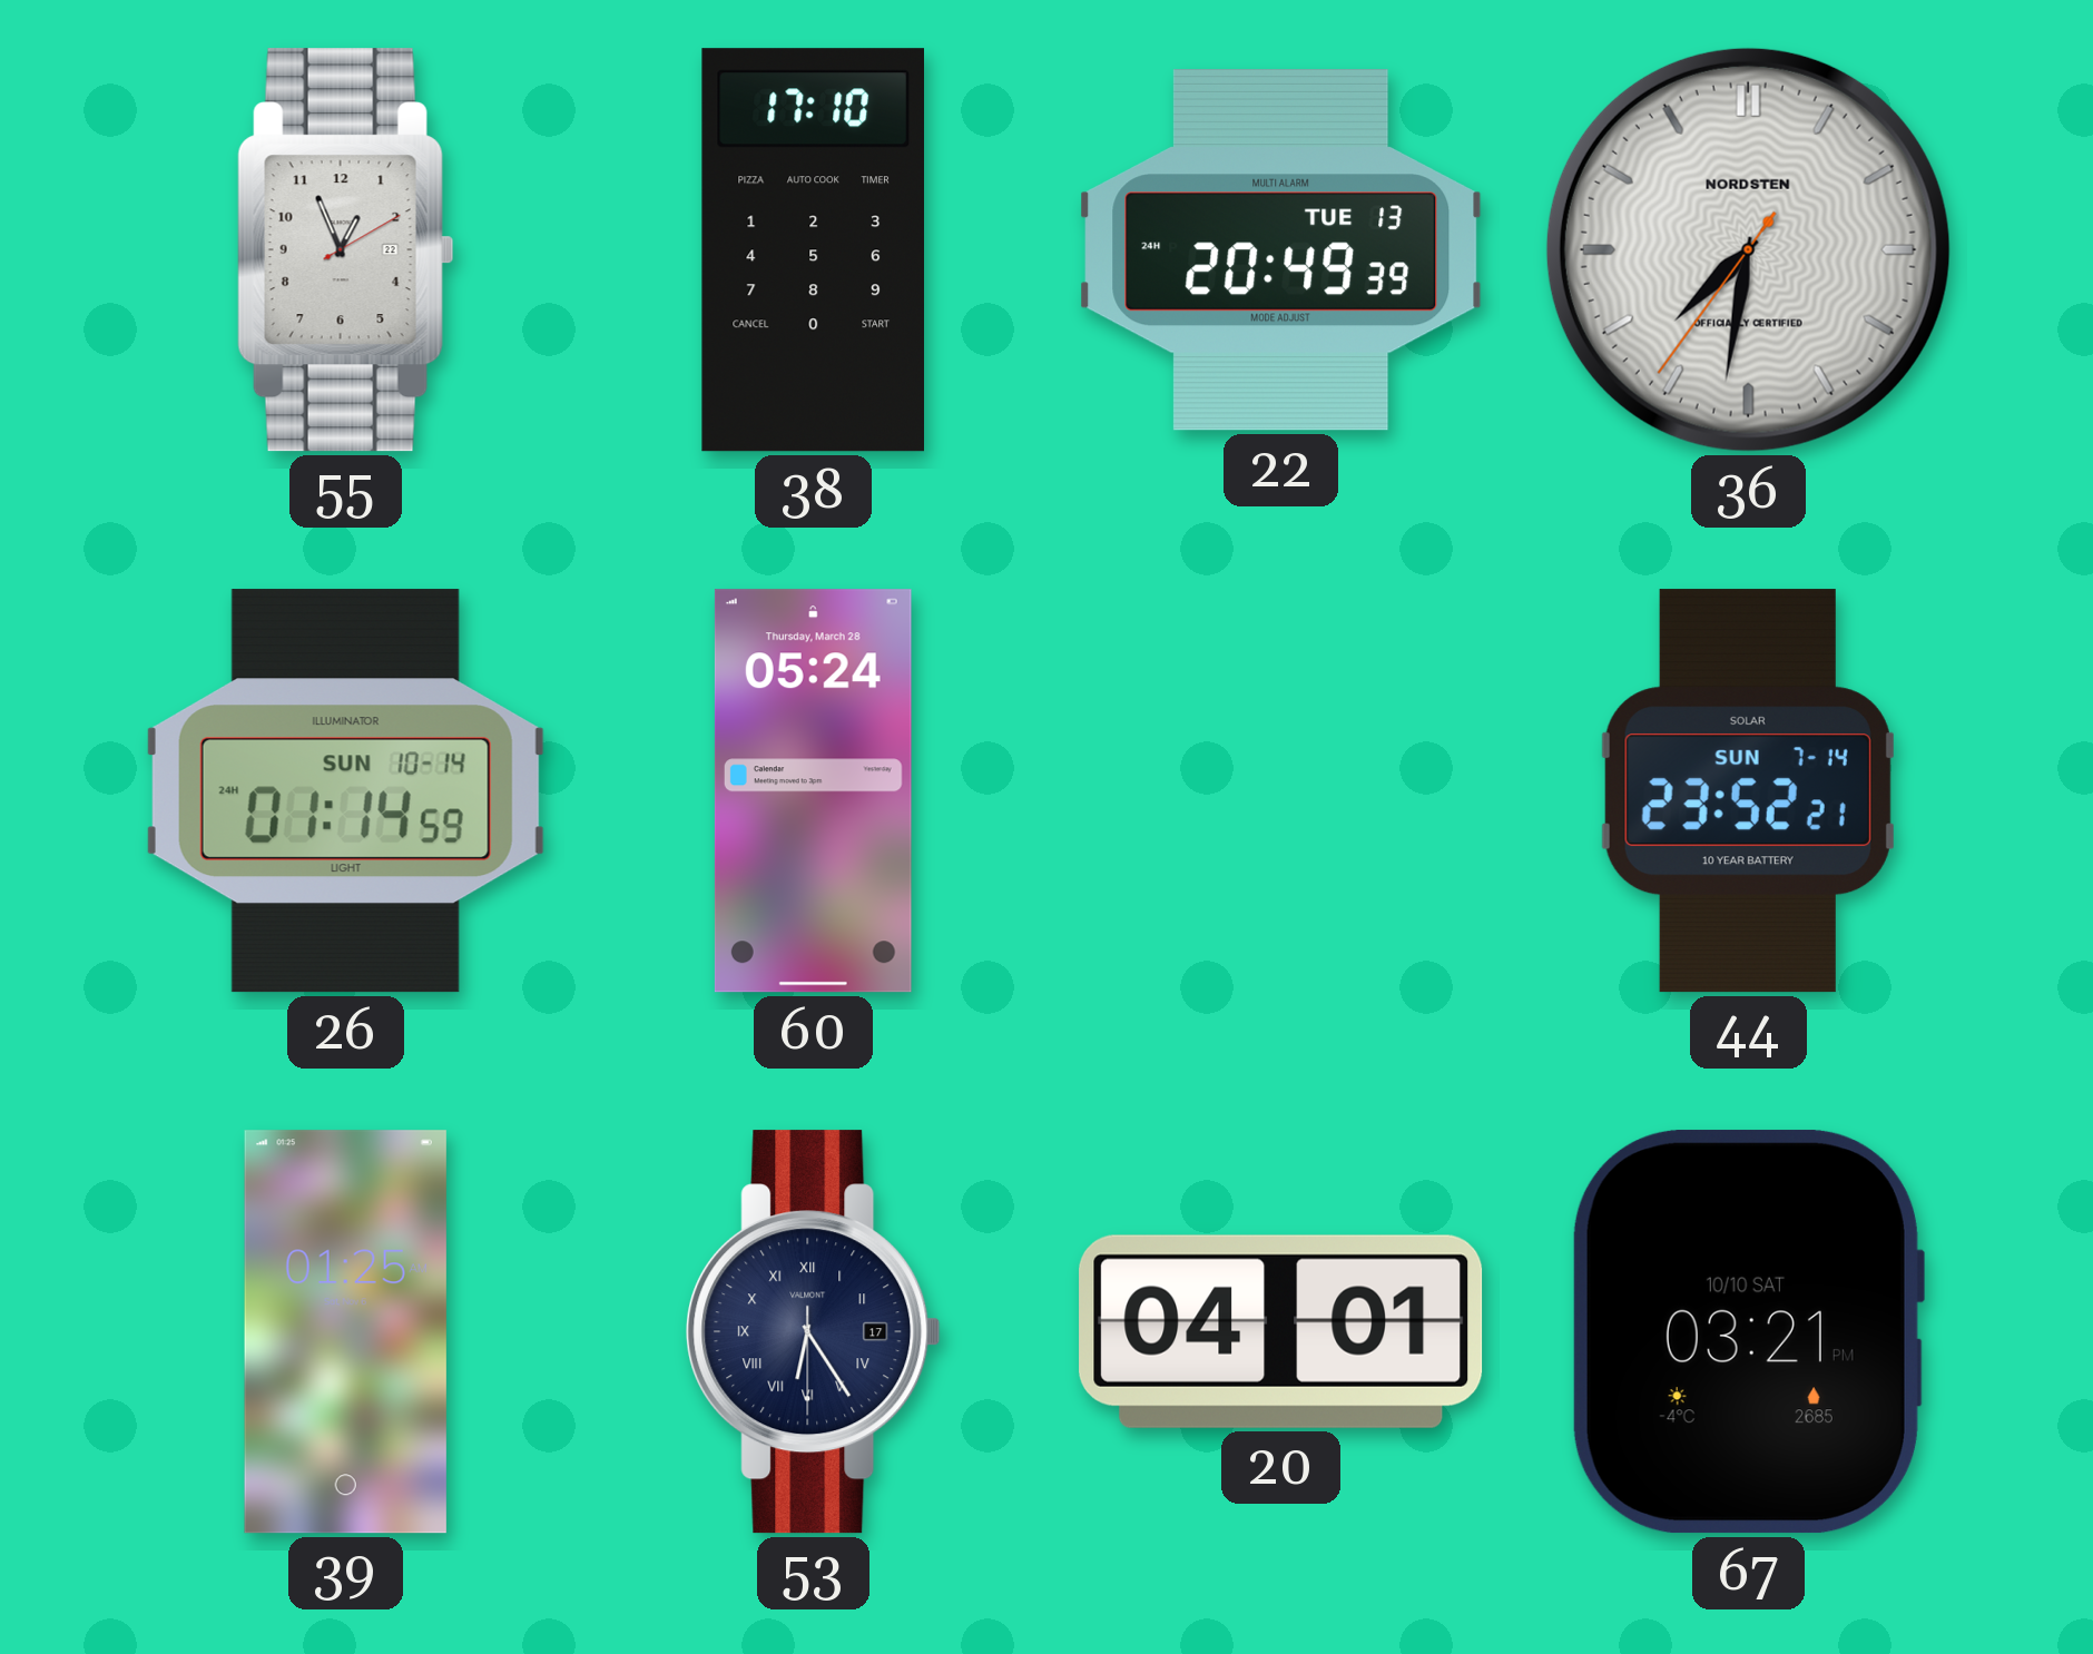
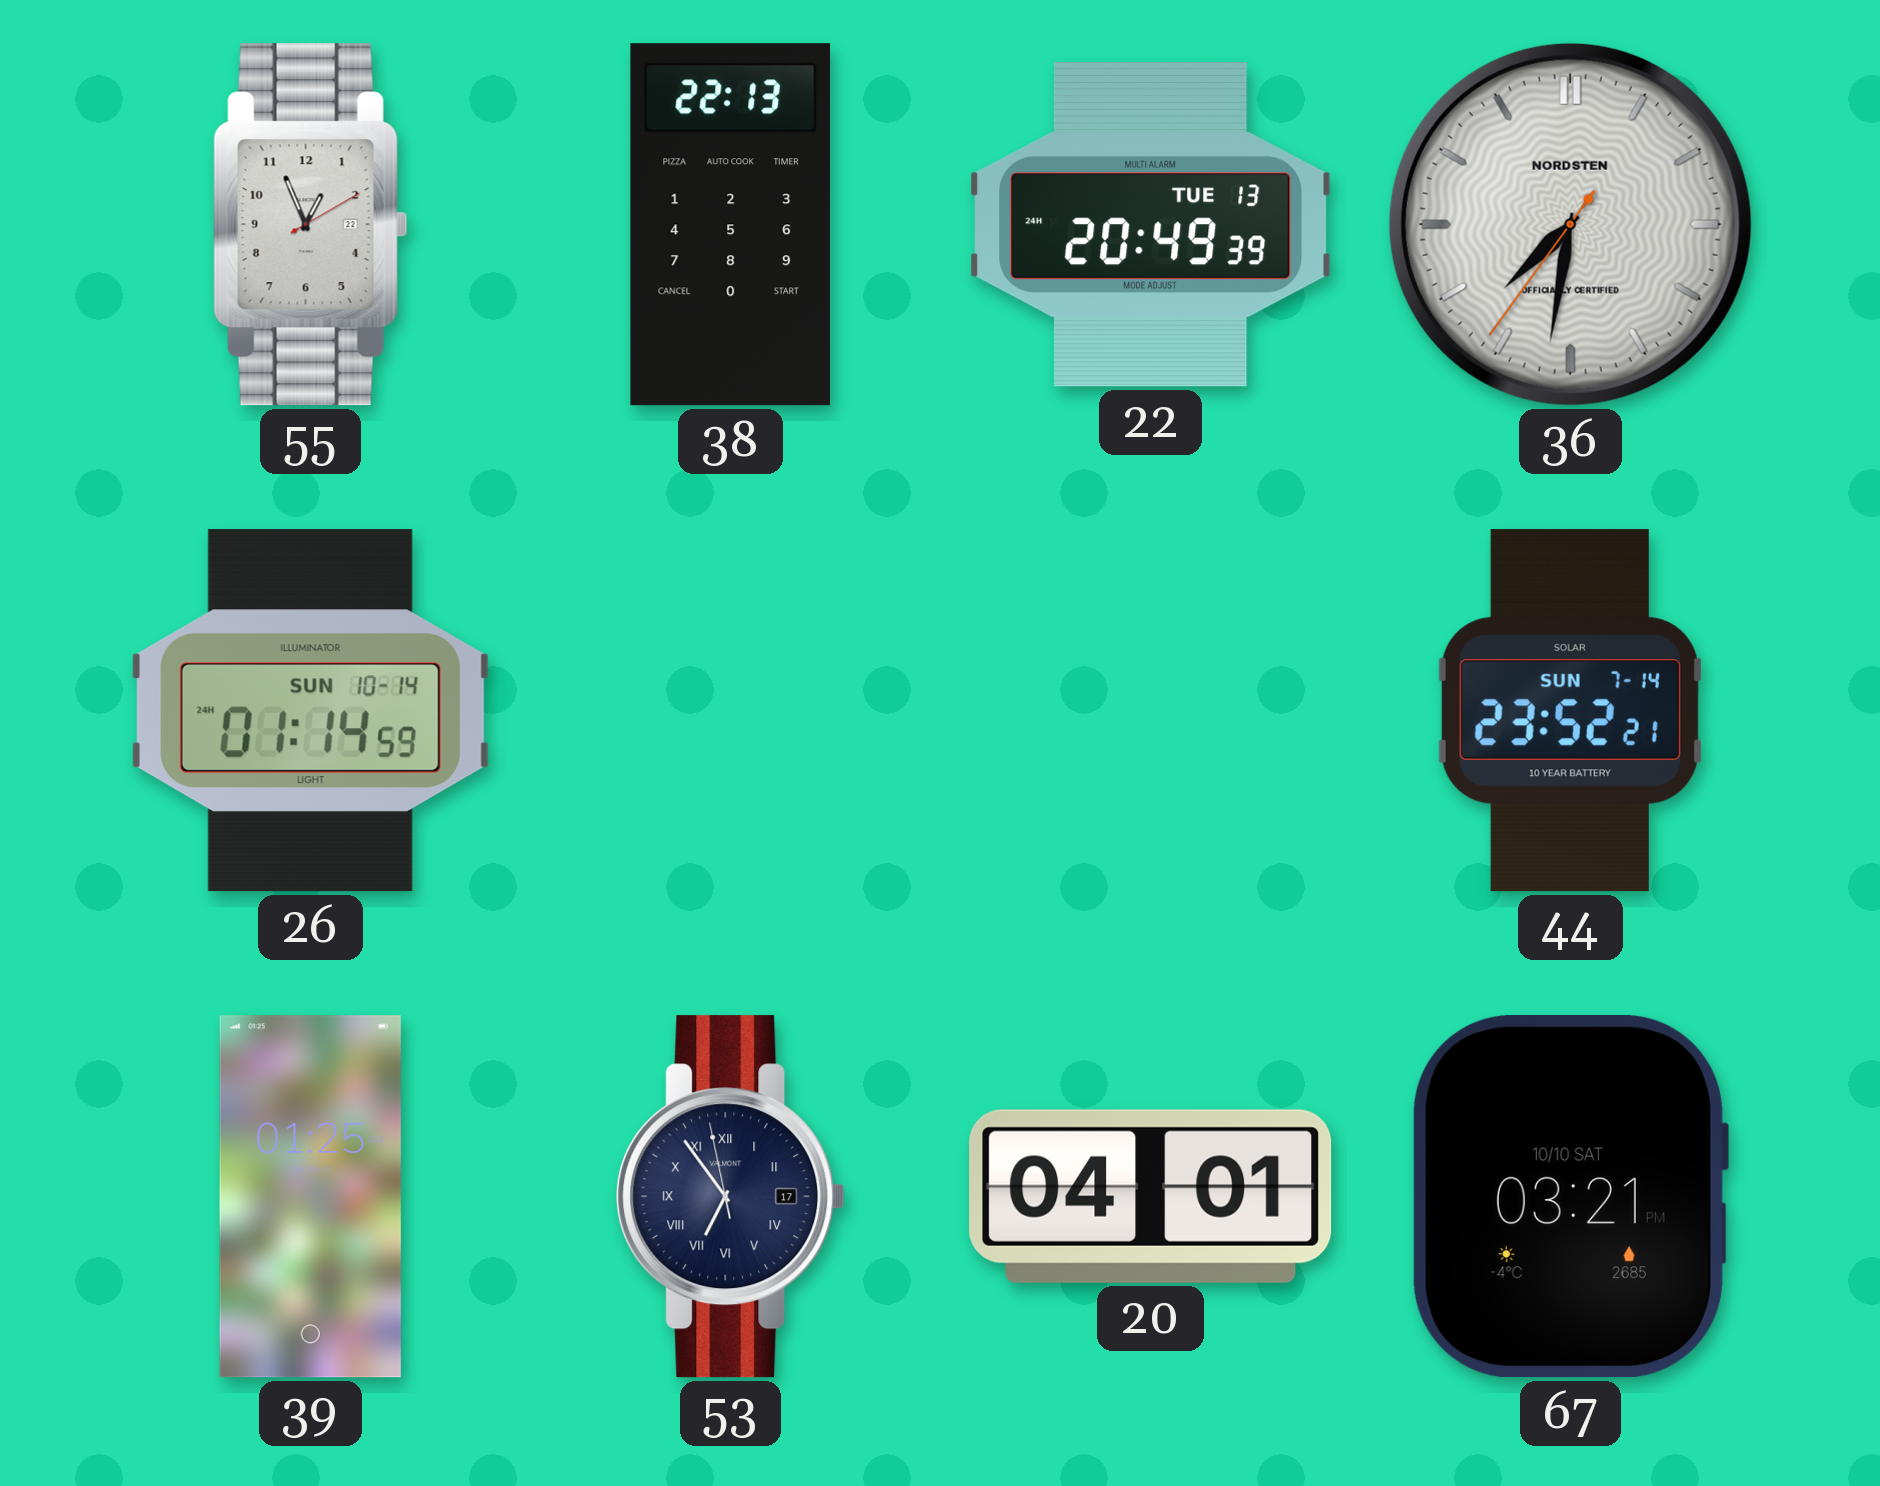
38: 17:10 -> 22:13 (730, 225)
60: 05:24 -> none (813, 791)
53: 6:24 -> 6:53 (731, 1197)
